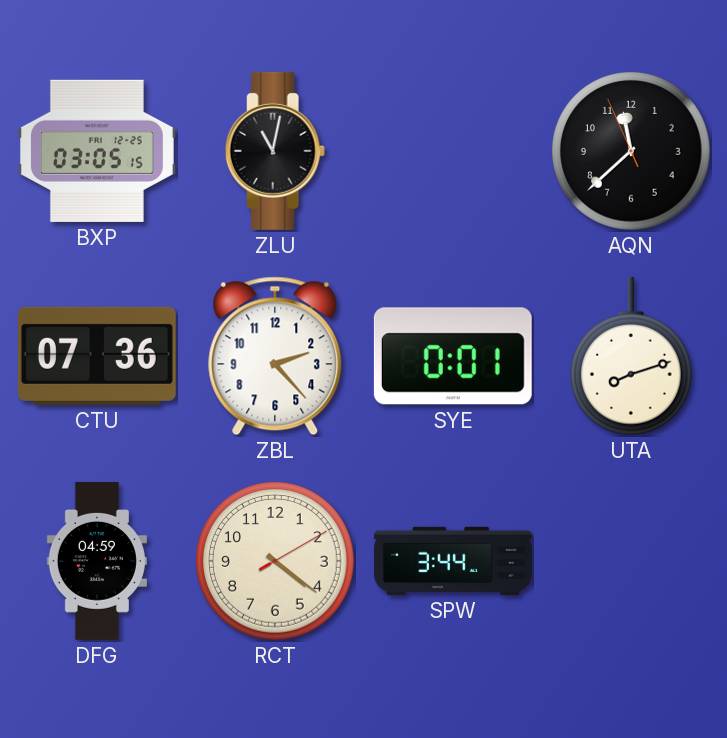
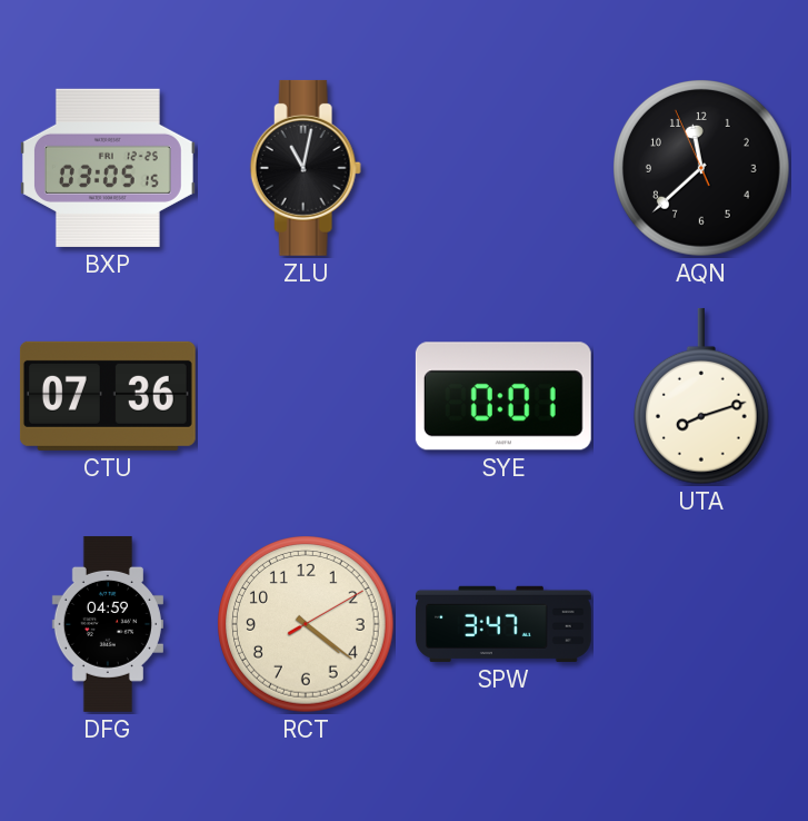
ZBL: 2:23 -> none (275, 356)
SPW: 3:44 -> 3:47 (503, 624)
